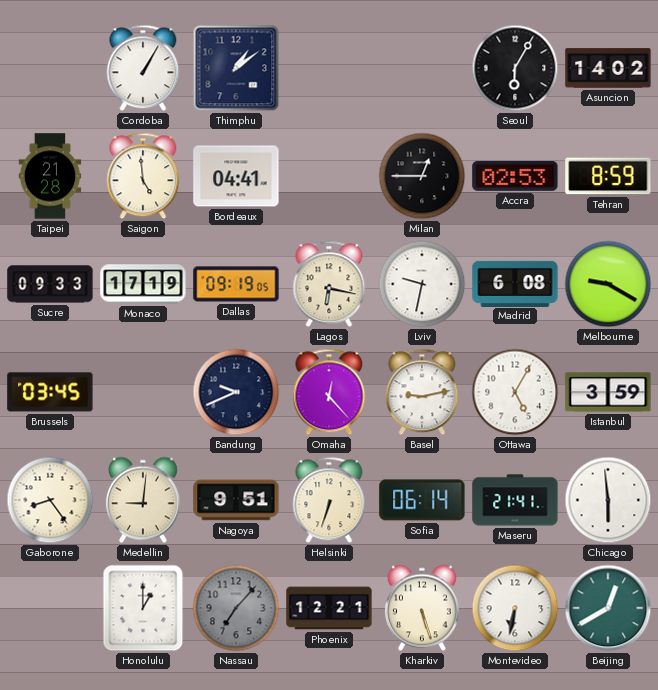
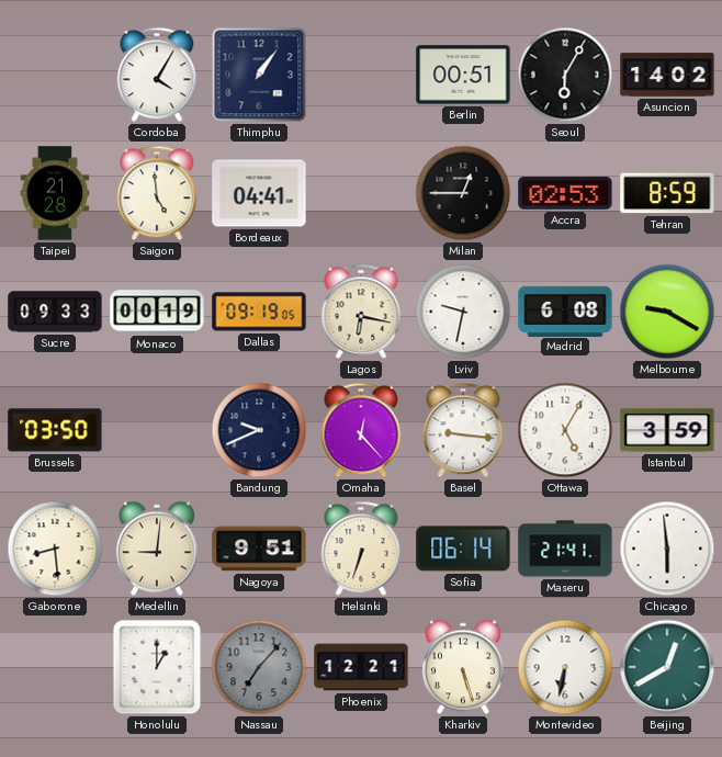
Cordoba: 1:05 -> 4:05 (157, 75)
Thimphu: 1:09 -> 1:06 (259, 75)
Berlin: none -> 00:51 (463, 75)
Monaco: 17:19 -> 00:19 (157, 312)
Brussels: 03:45 -> 03:50 (55, 430)
Basel: 9:13 -> 9:16 (463, 430)
Gaborone: 8:24 -> 8:29 (55, 549)
